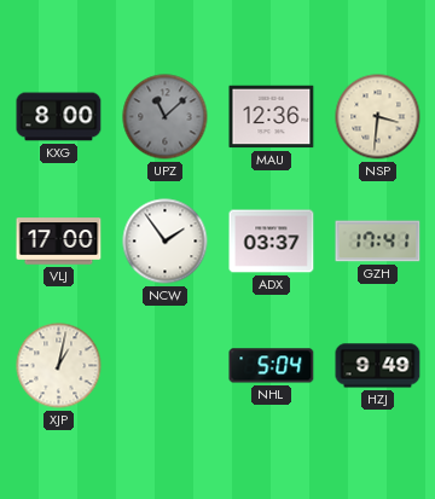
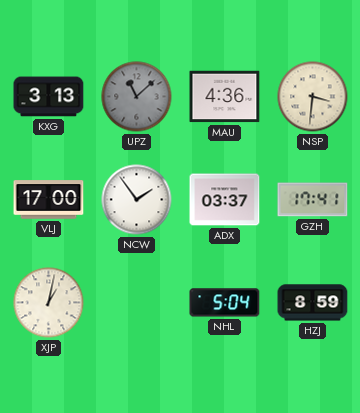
KXG: 8:00 -> 3:13 (49, 97)
MAU: 12:36 -> 4:36 (225, 97)
HZJ: 9:49 -> 8:59 (313, 303)
